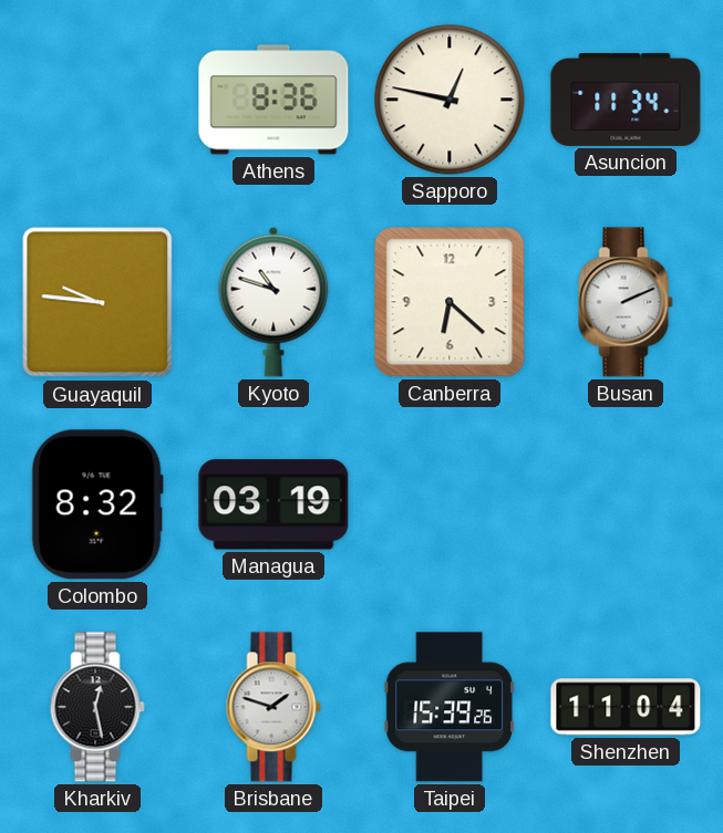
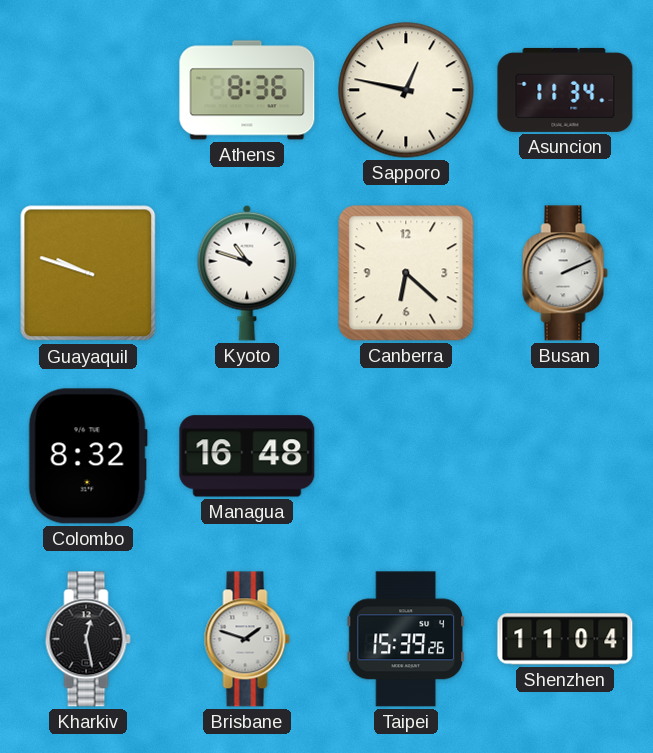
Guayaquil: 9:46 -> 9:48 (88, 273)
Managua: 03:19 -> 16:48 (247, 456)
